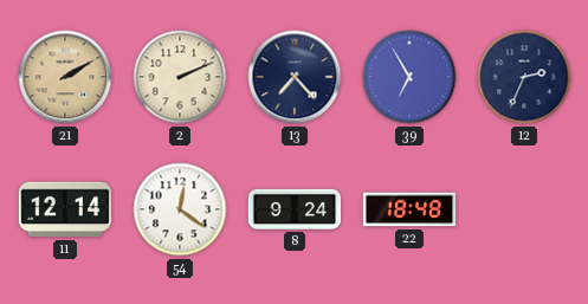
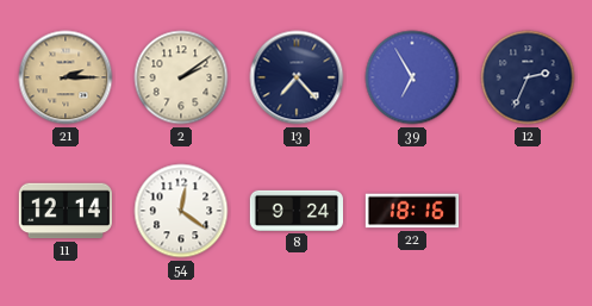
21: 2:10 -> 2:15 (66, 77)
2: 2:11 -> 2:09 (181, 77)
22: 18:48 -> 18:16 (412, 211)
